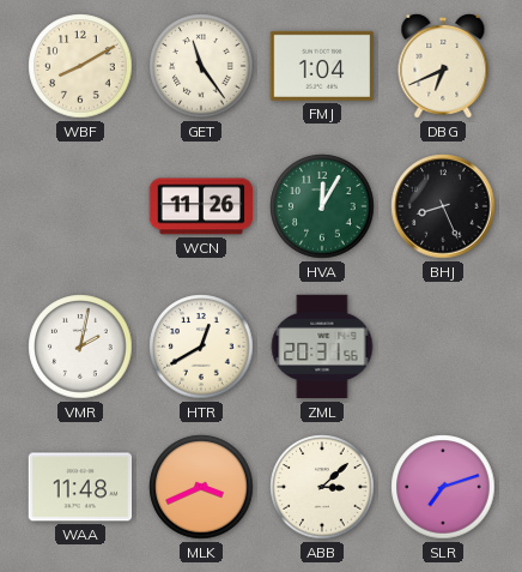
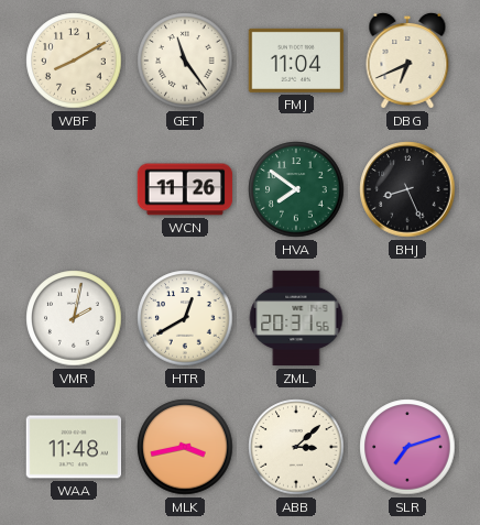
FMJ: 1:04 -> 11:04 (296, 61)
HVA: 12:05 -> 7:51 (296, 189)
MLK: 3:41 -> 3:43 (185, 447)
